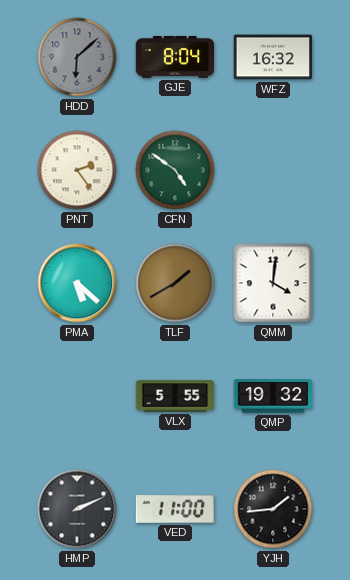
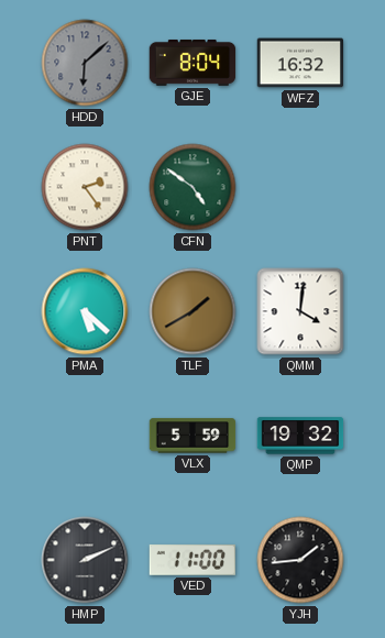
VLX: 5:55 -> 5:59 (193, 436)
